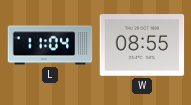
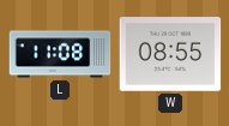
L: 11:04 -> 11:08 (60, 54)
